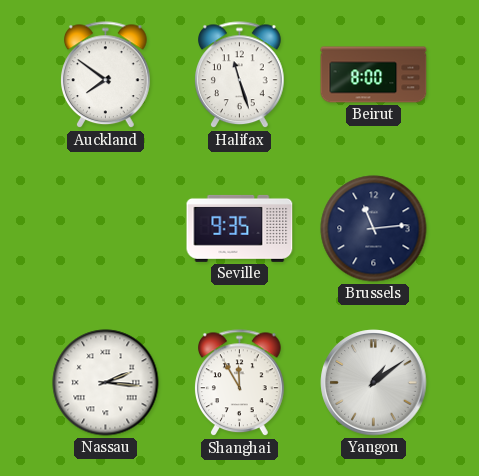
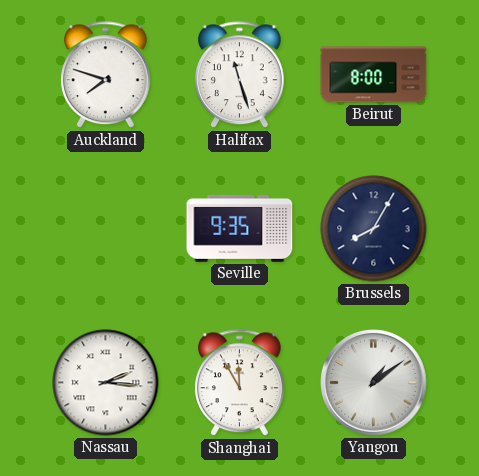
Auckland: 7:51 -> 7:48 (106, 75)
Brussels: 11:14 -> 8:05 (374, 229)
